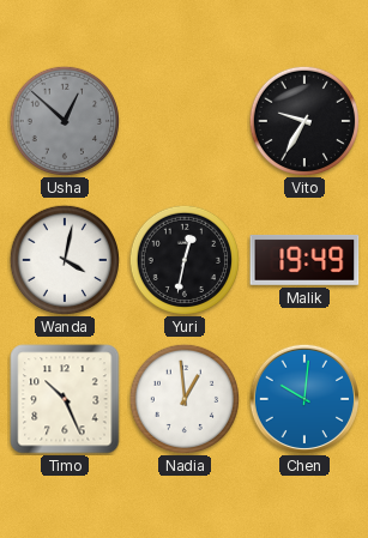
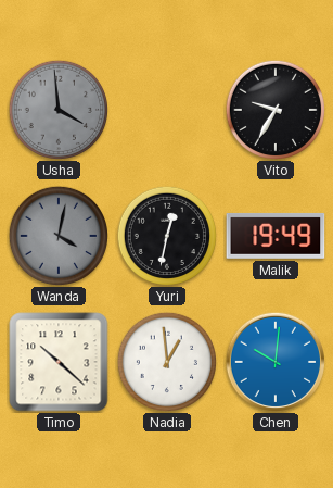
Usha: 12:52 -> 3:59 (57, 109)
Wanda dial: white -> grey (57, 235)
Timo: 10:26 -> 10:22 (59, 362)
